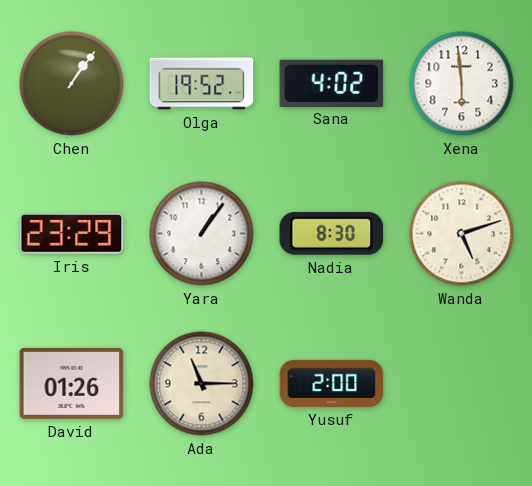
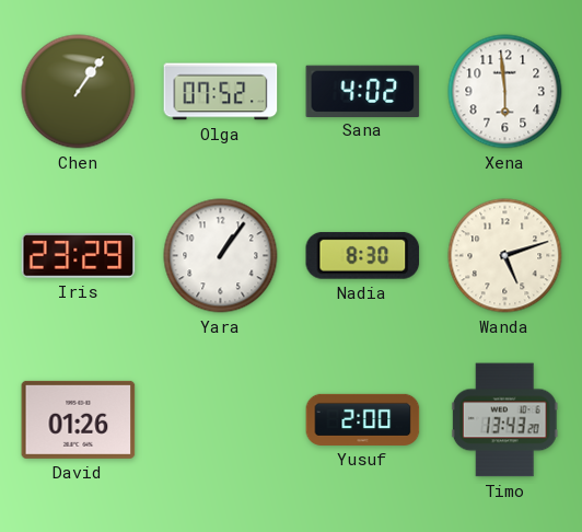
Olga: 19:52 -> 07:52 (221, 92)
Ada: 11:15 -> none (202, 384)
Timo: none -> 13:43 (504, 420)
